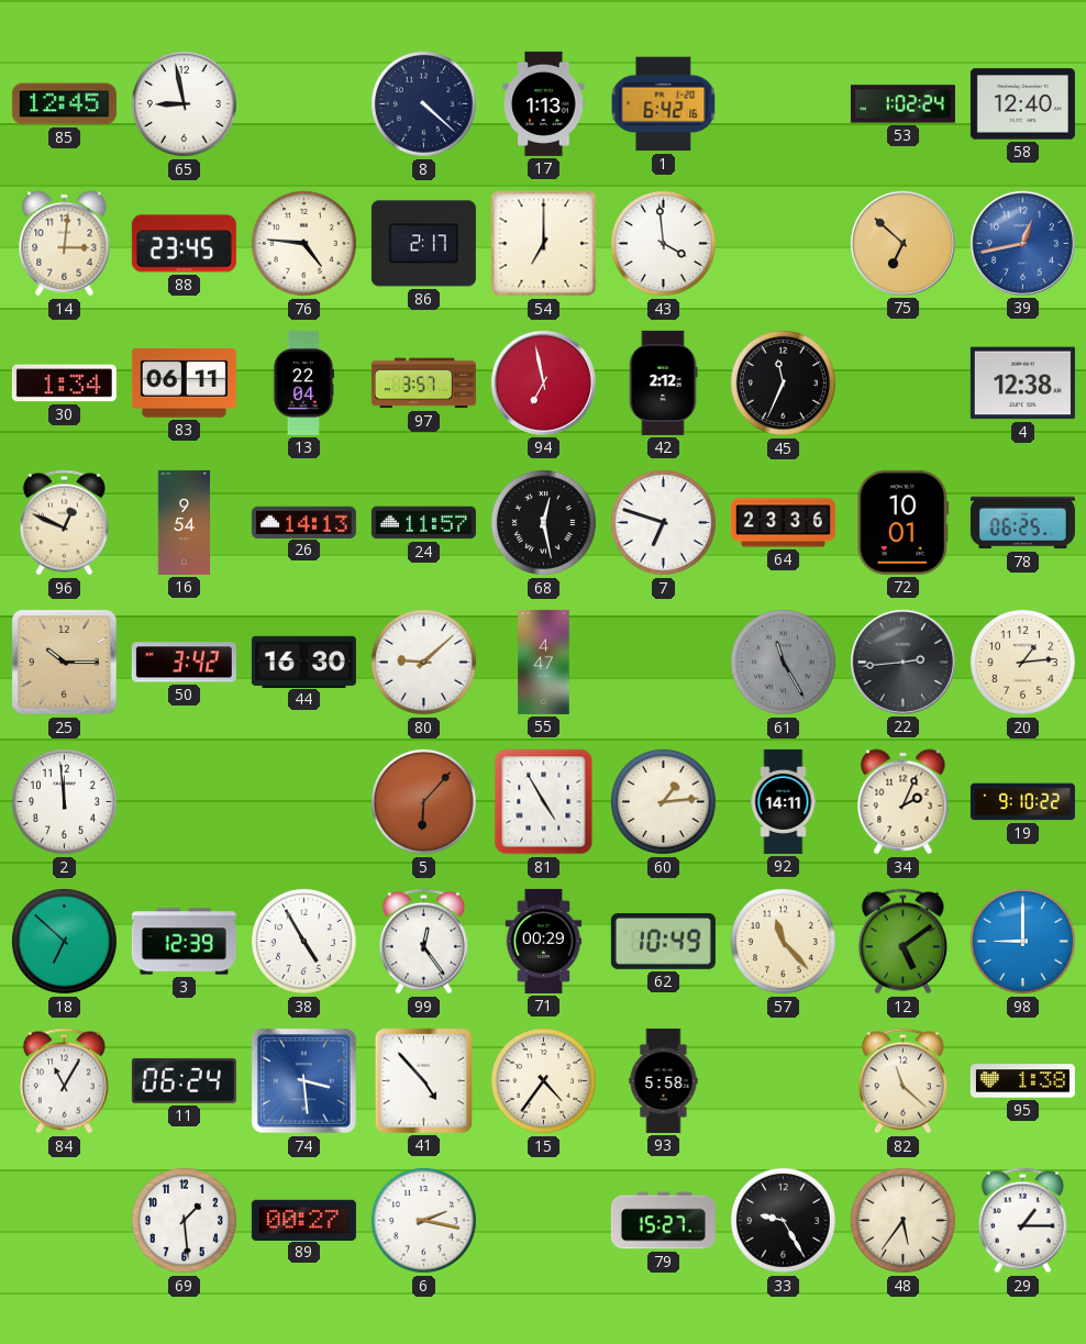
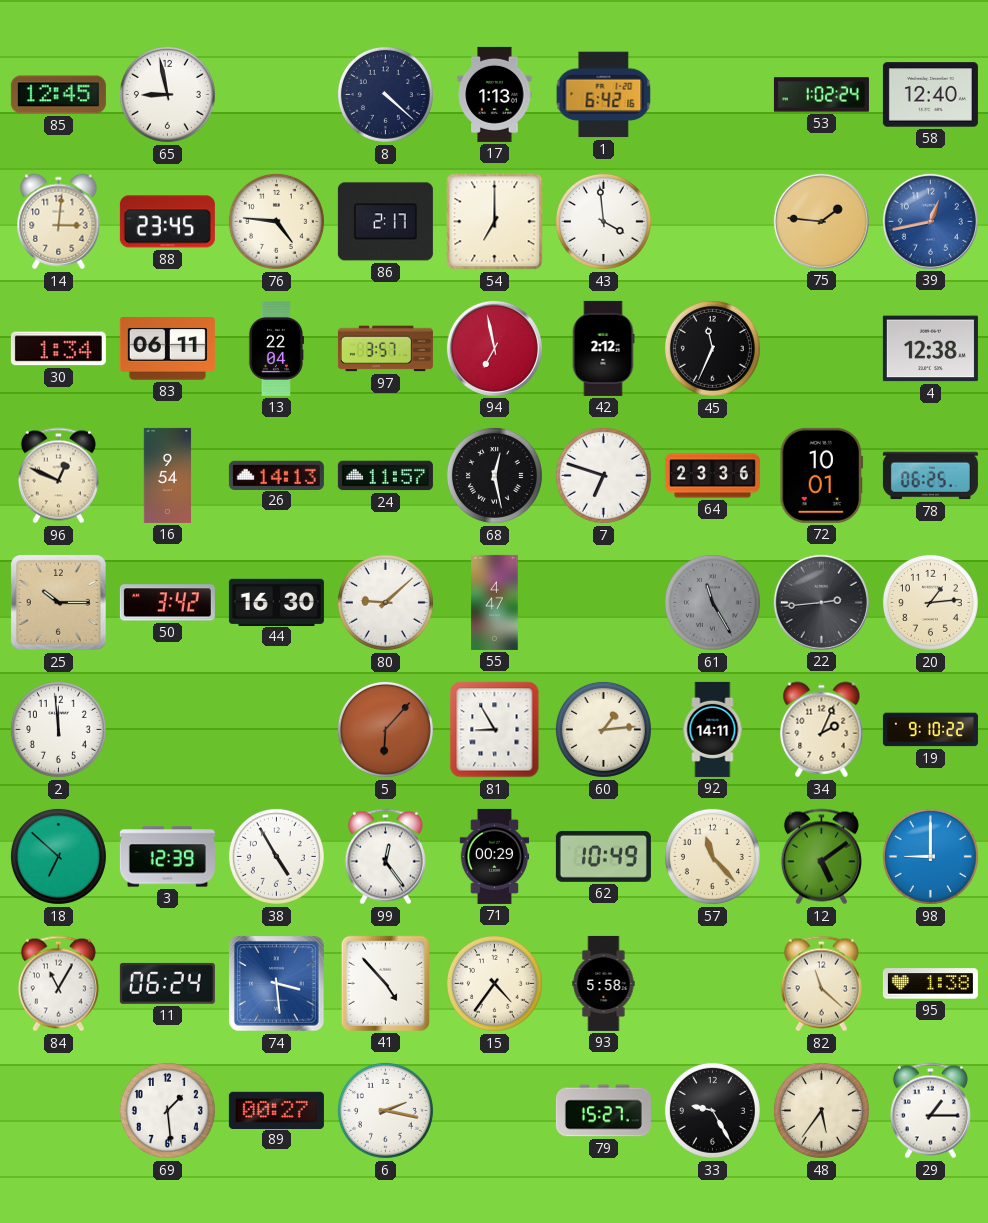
75: 6:52 -> 1:46 (821, 221)
81: 4:55 -> 8:55 (495, 730)
